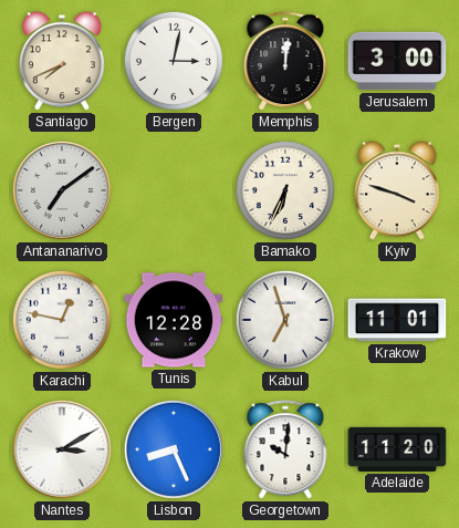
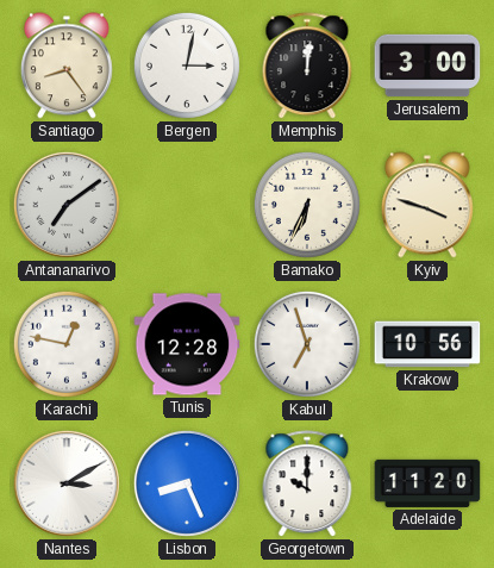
Santiago: 7:41 -> 8:24 (67, 65)
Krakow: 11:01 -> 10:56 (427, 344)
Georgetown: 10:01 -> 10:00 (307, 485)
